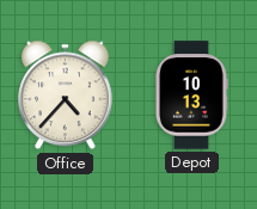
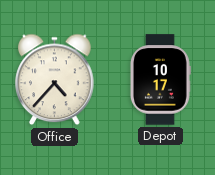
Depot: 10:13 -> 10:17 (160, 80)
